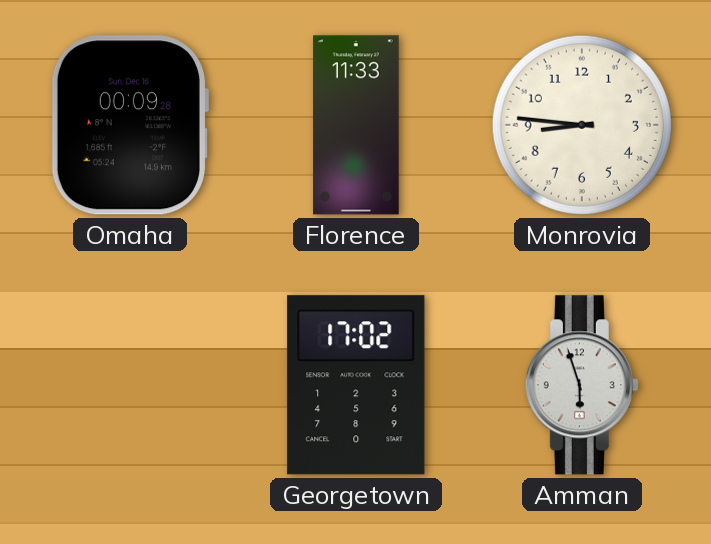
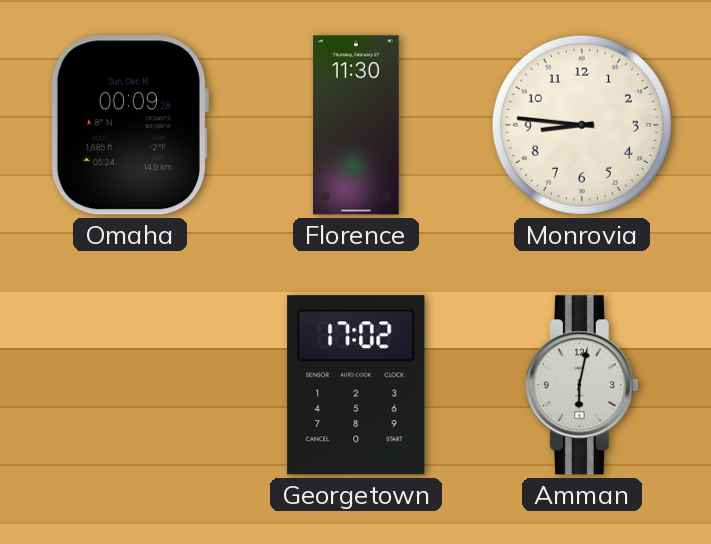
Florence: 11:33 -> 11:30 (356, 125)
Amman: 5:57 -> 6:02 (582, 385)
